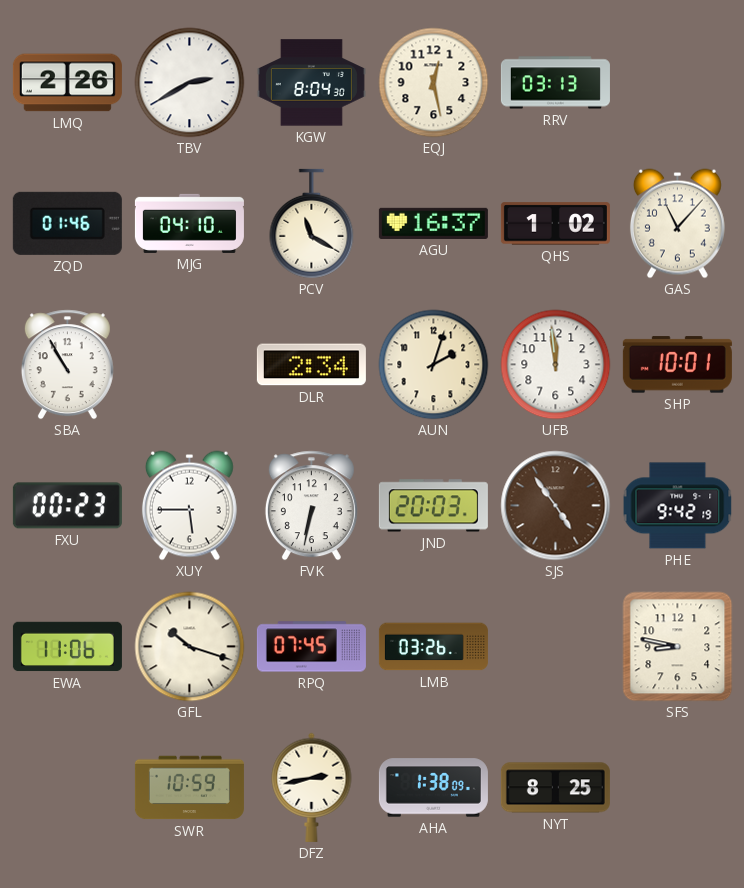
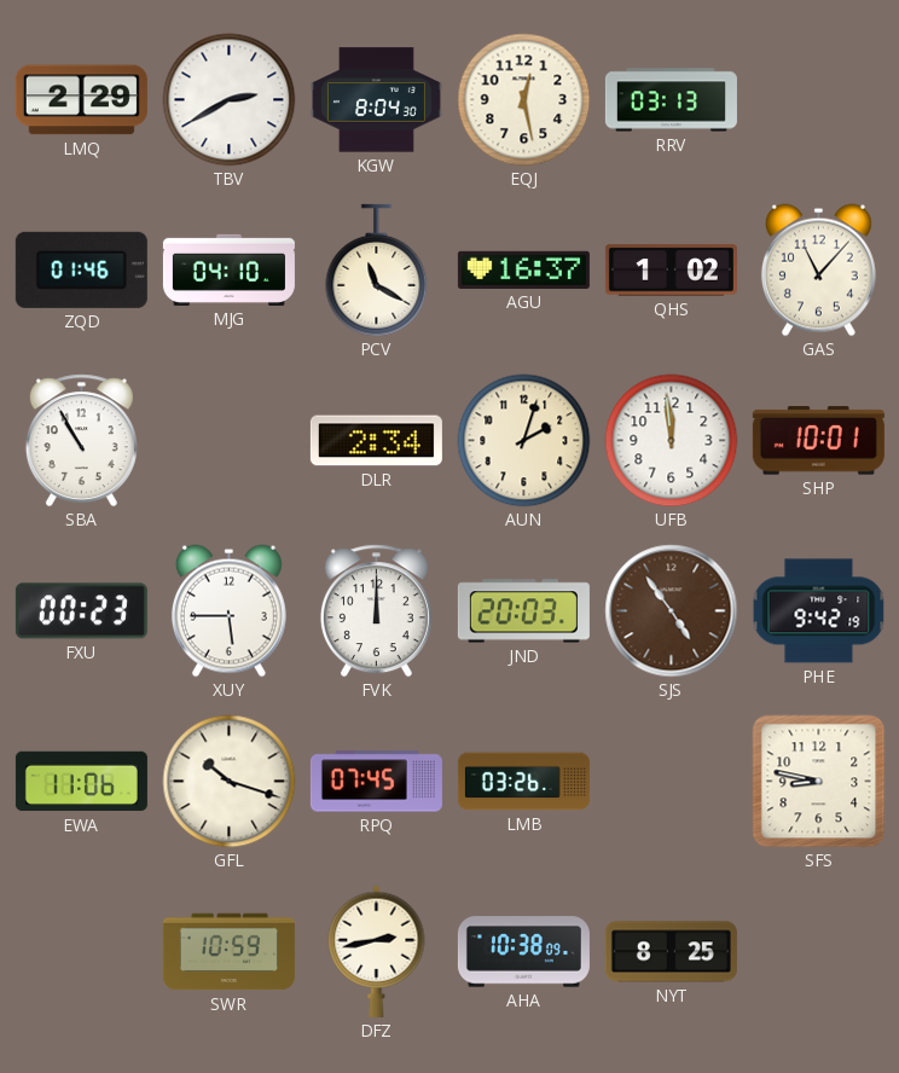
LMQ: 2:26 -> 2:29 (81, 100)
FVK: 6:32 -> 12:00 (376, 611)
AHA: 1:38 -> 10:38 (523, 952)
